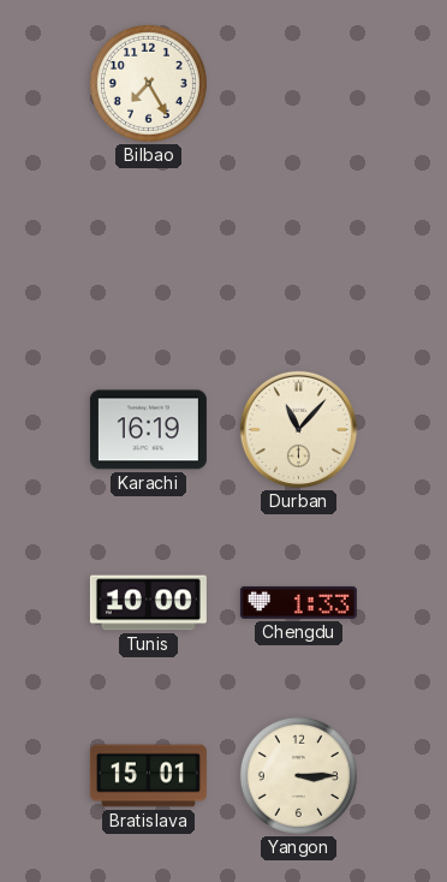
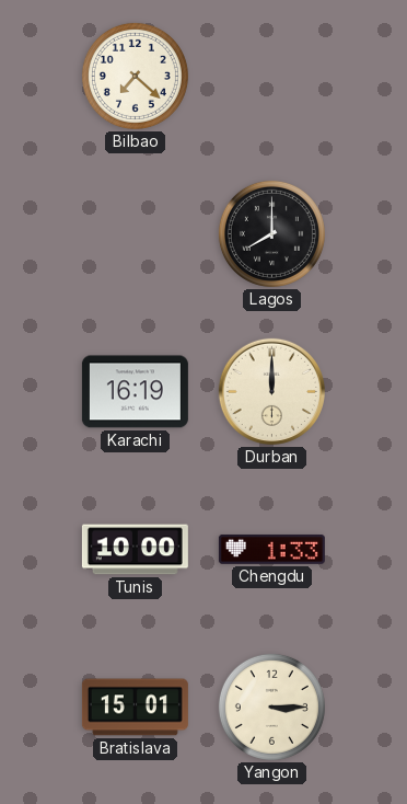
Bilbao: 7:25 -> 7:22 (135, 76)
Lagos: none -> 8:00 (271, 233)
Durban: 11:07 -> 12:00 (271, 391)
